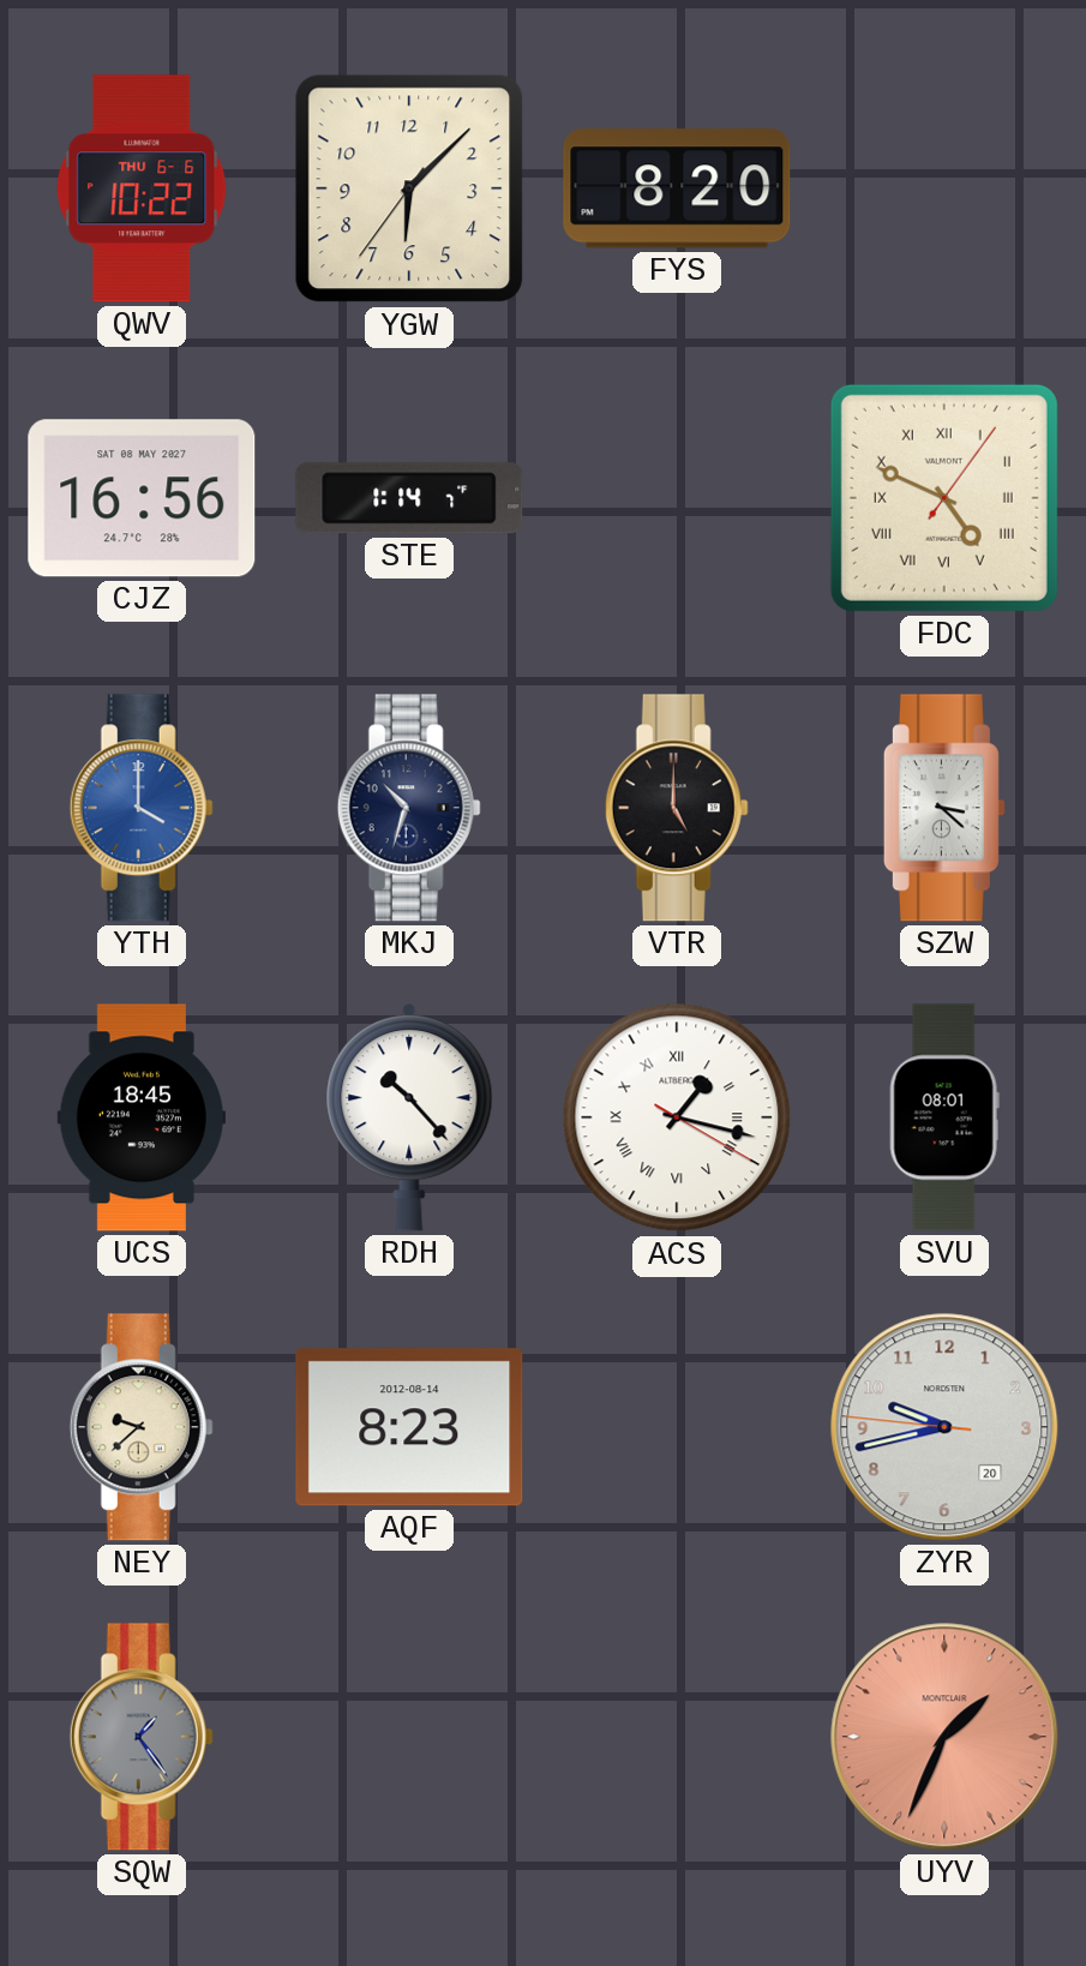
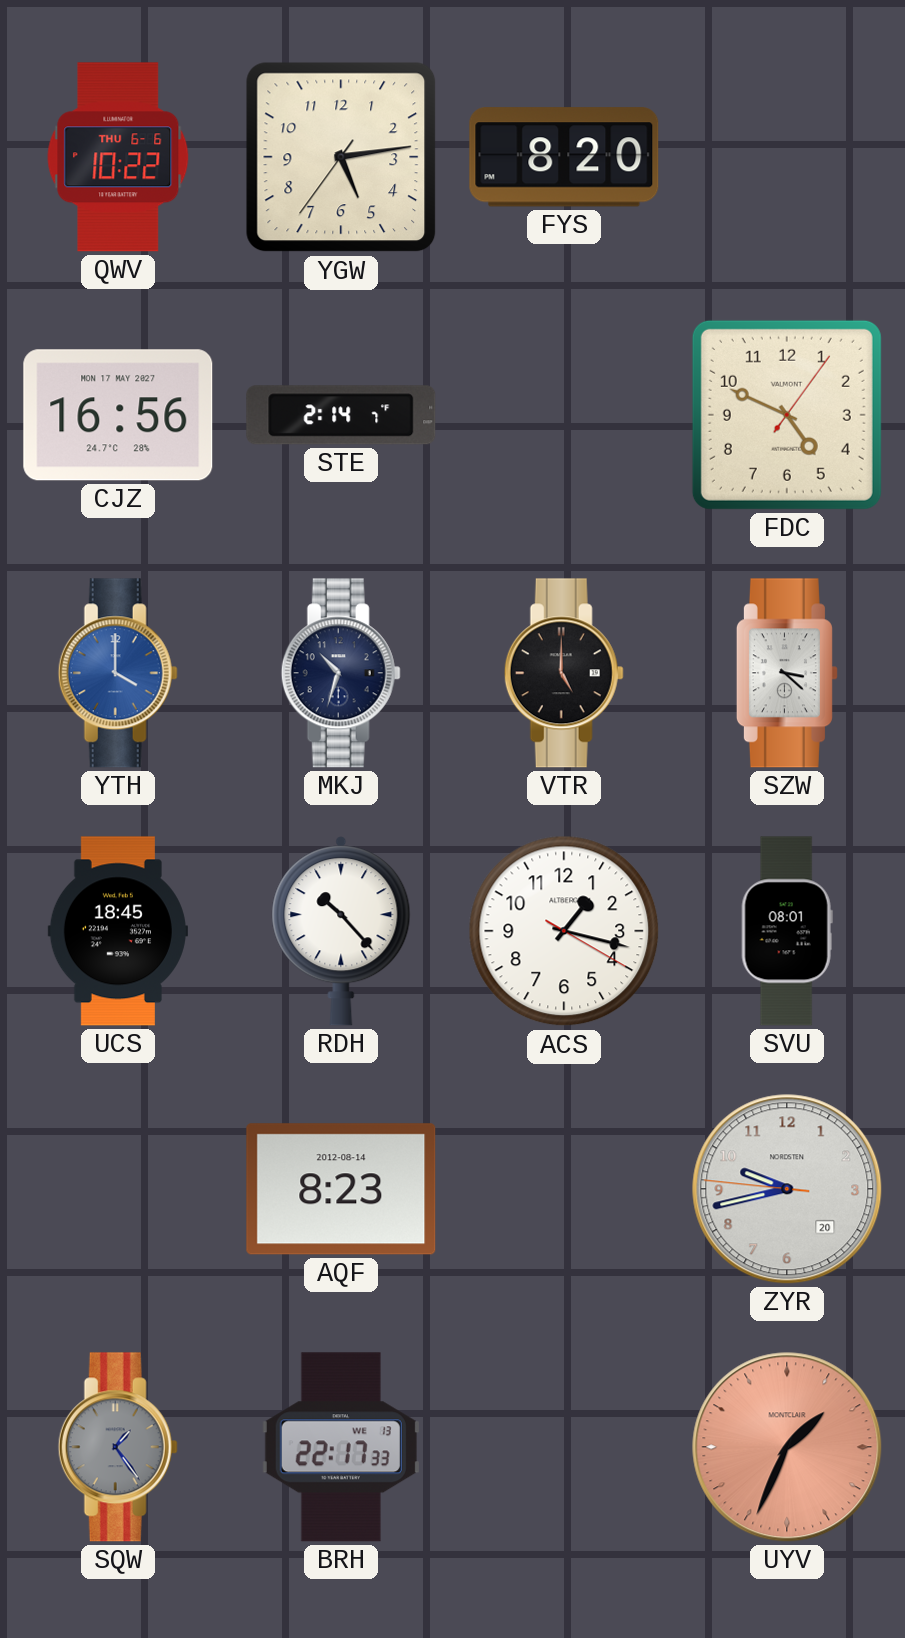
YGW: 6:07 -> 5:13 (341, 157)
CJZ date: SAT 08 MAY 2027 -> MON 17 MAY 2027 (118, 415)
STE: 1:14 -> 2:14 (341, 415)
FDC numerals: Roman -> Arabic (787, 415)
ACS numerals: Roman -> Arabic (564, 931)
NEY: 9:38 -> none (142, 1427)
BRH: none -> 22:17 (341, 1447)
